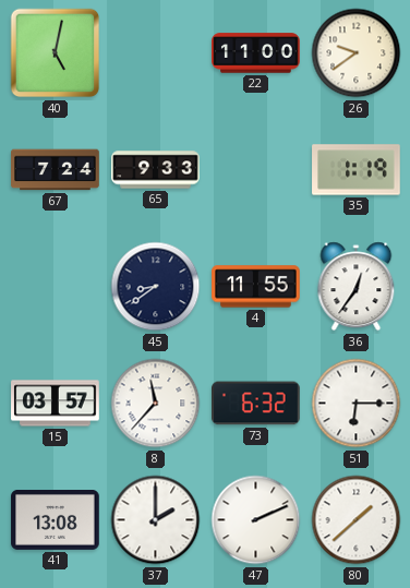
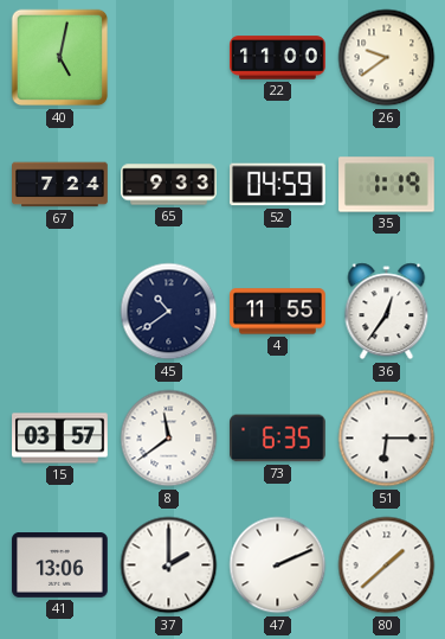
52: none -> 04:59 (278, 185)
45: 8:39 -> 10:39 (169, 312)
8: 11:37 -> 11:39 (169, 439)
73: 6:32 -> 6:35 (278, 439)
41: 13:08 -> 13:06 (60, 565)
